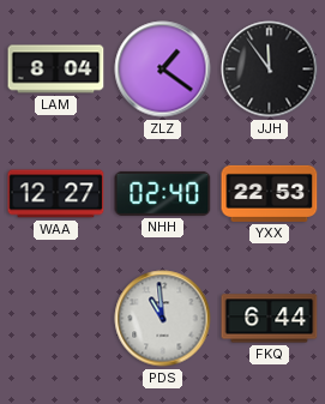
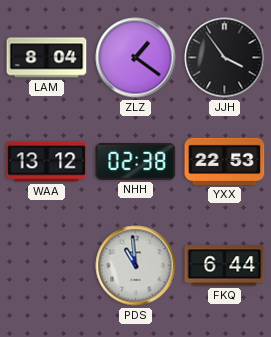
JJH: 11:54 -> 3:54 (225, 58)
WAA: 12:27 -> 13:12 (47, 162)
NHH: 02:40 -> 02:38 (136, 161)
